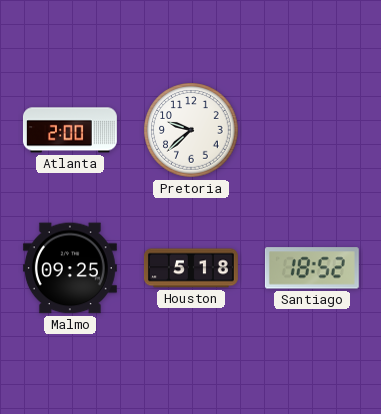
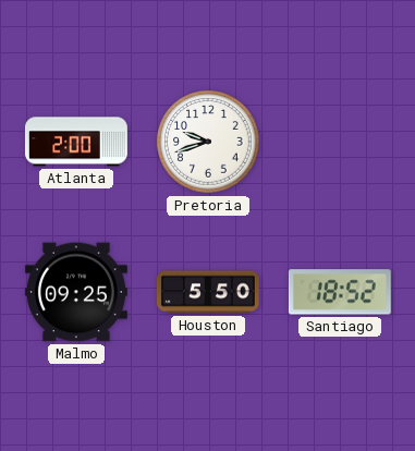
Pretoria: 9:38 -> 9:42 (208, 142)
Houston: 5:18 -> 5:50 (208, 292)
